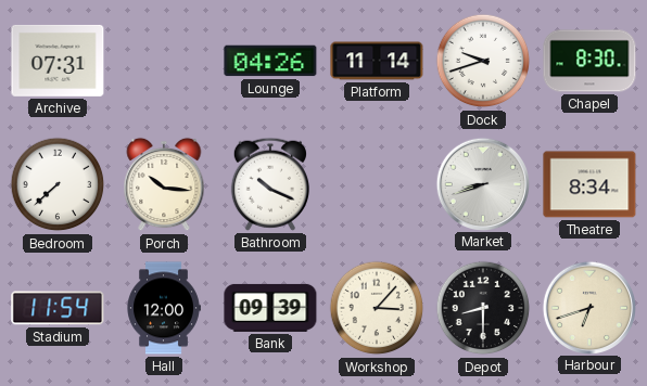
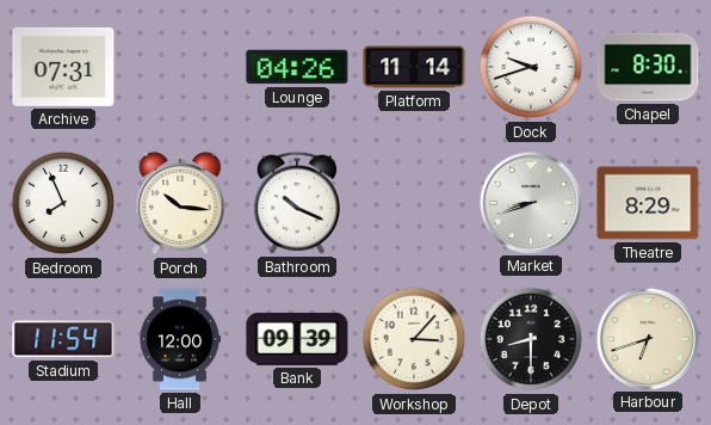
Bedroom: 7:38 -> 7:56 (63, 203)
Theatre: 8:34 -> 8:29 (648, 203)
